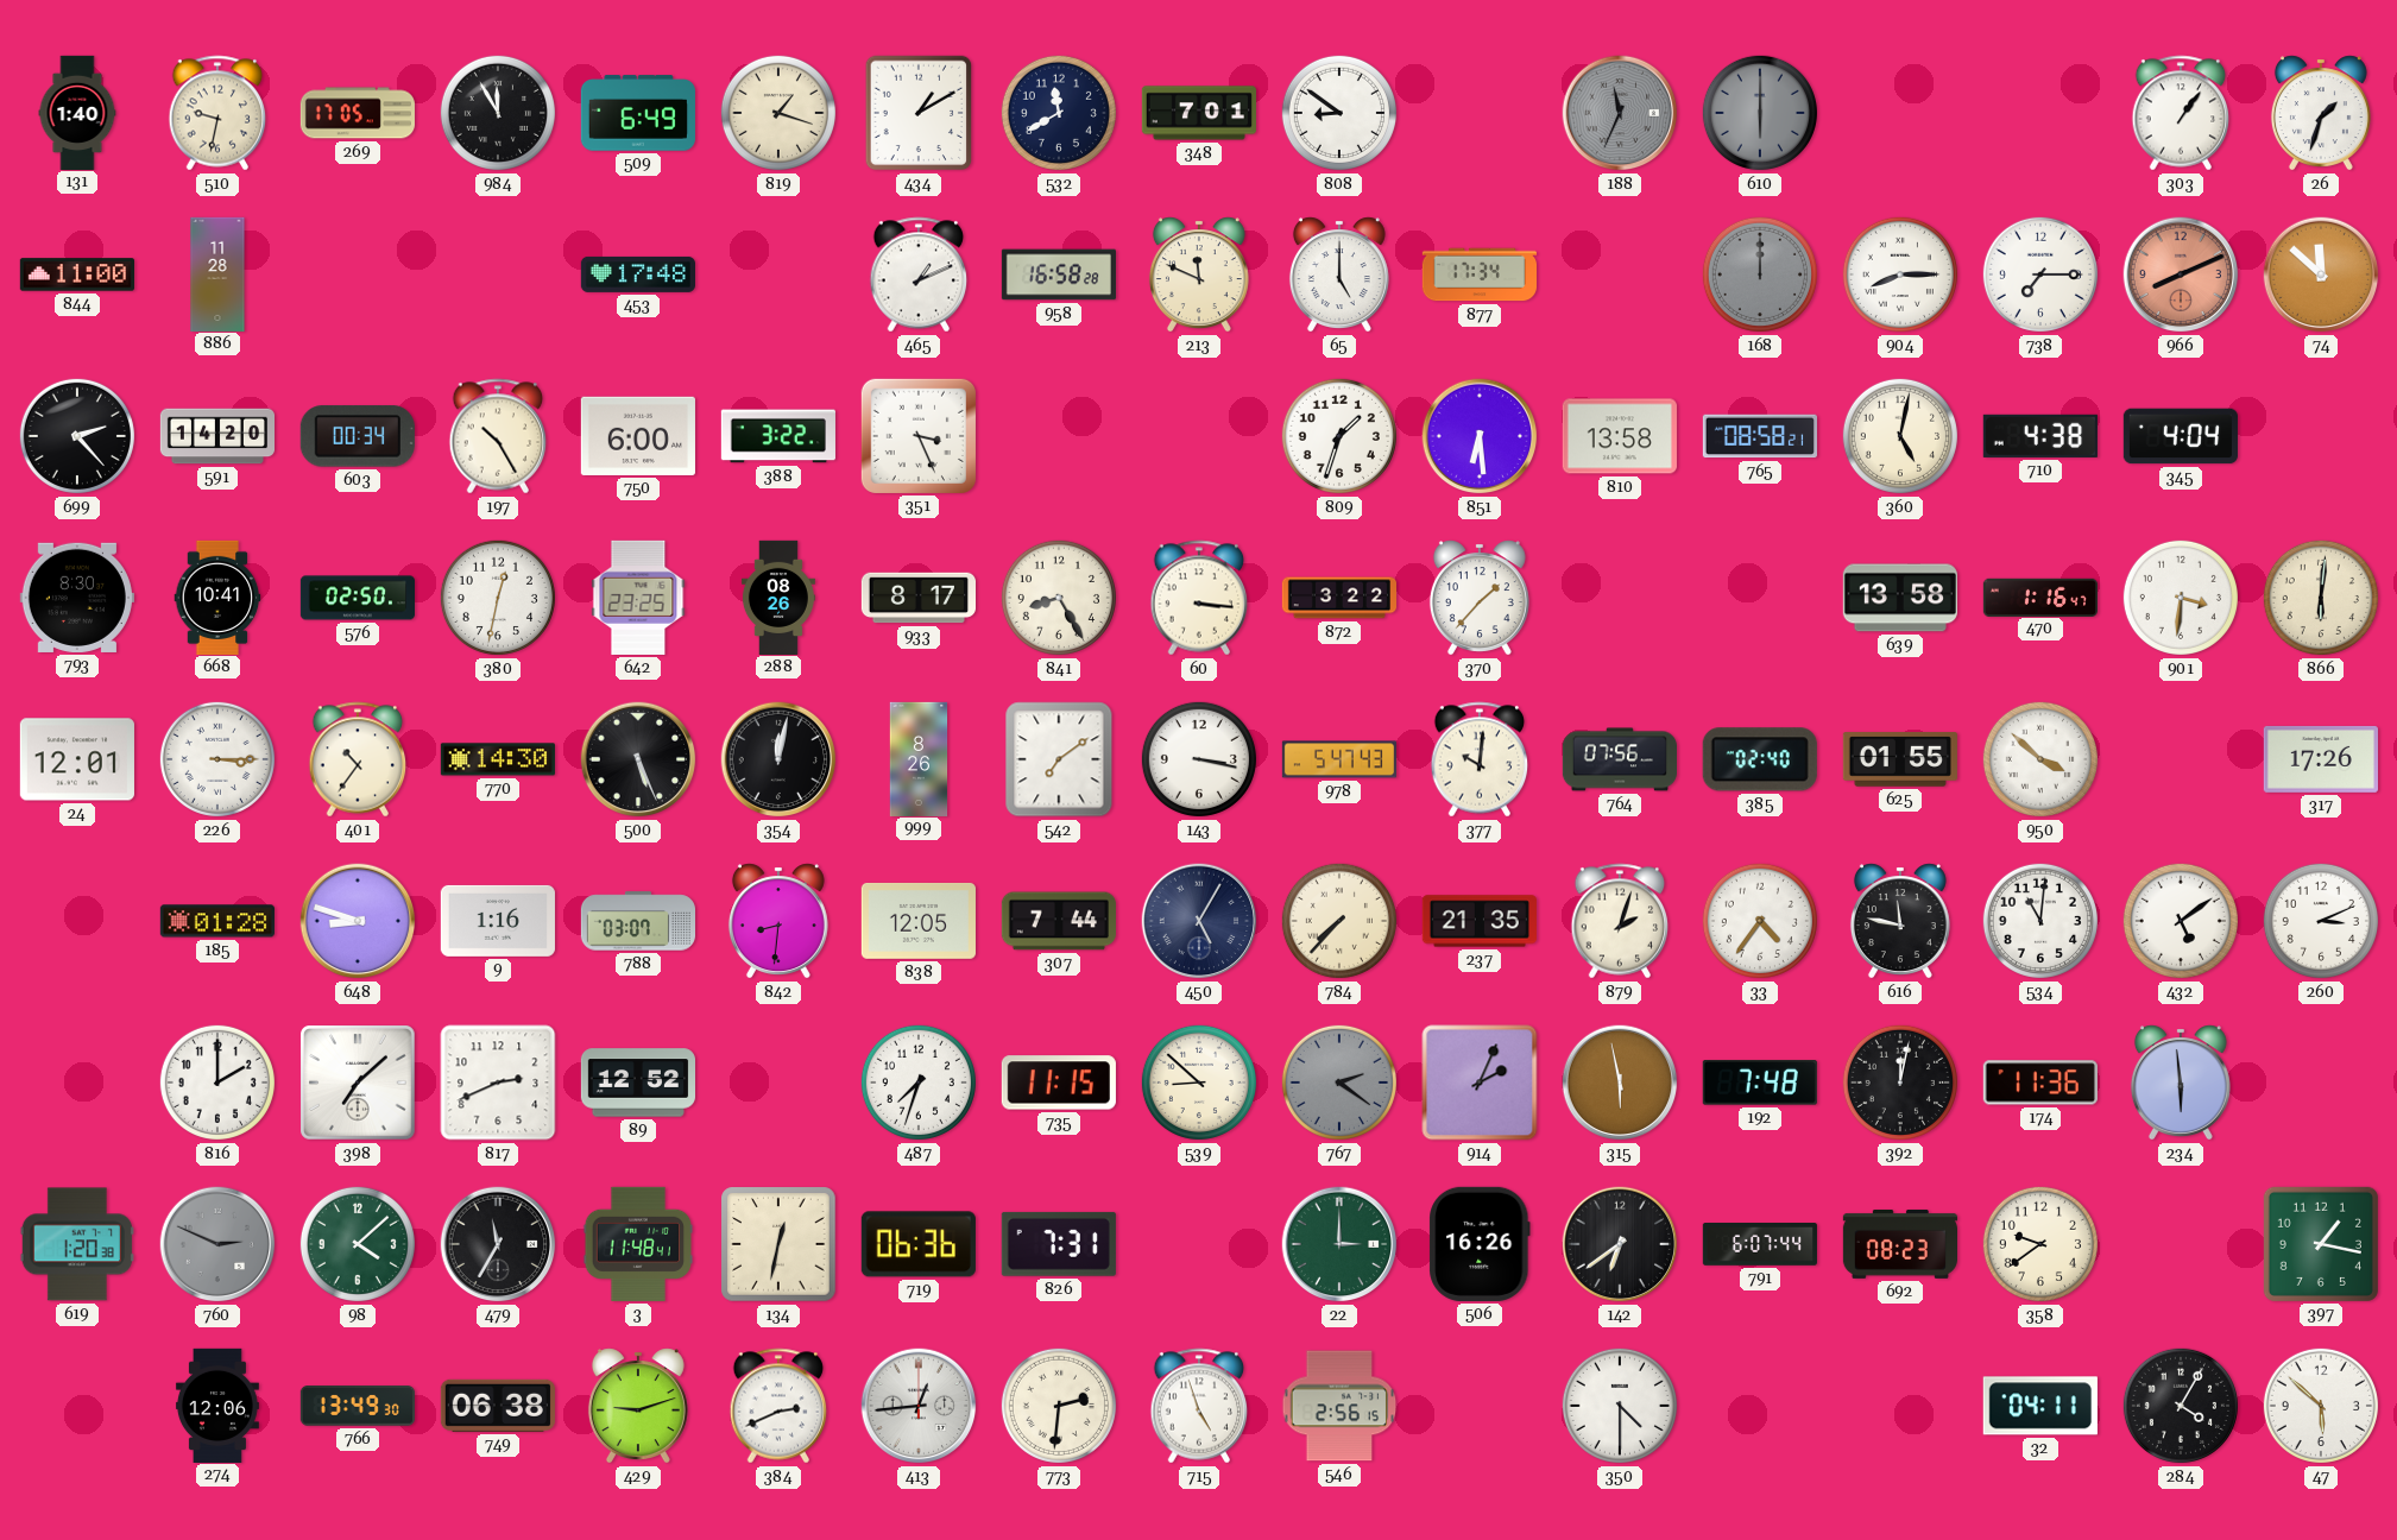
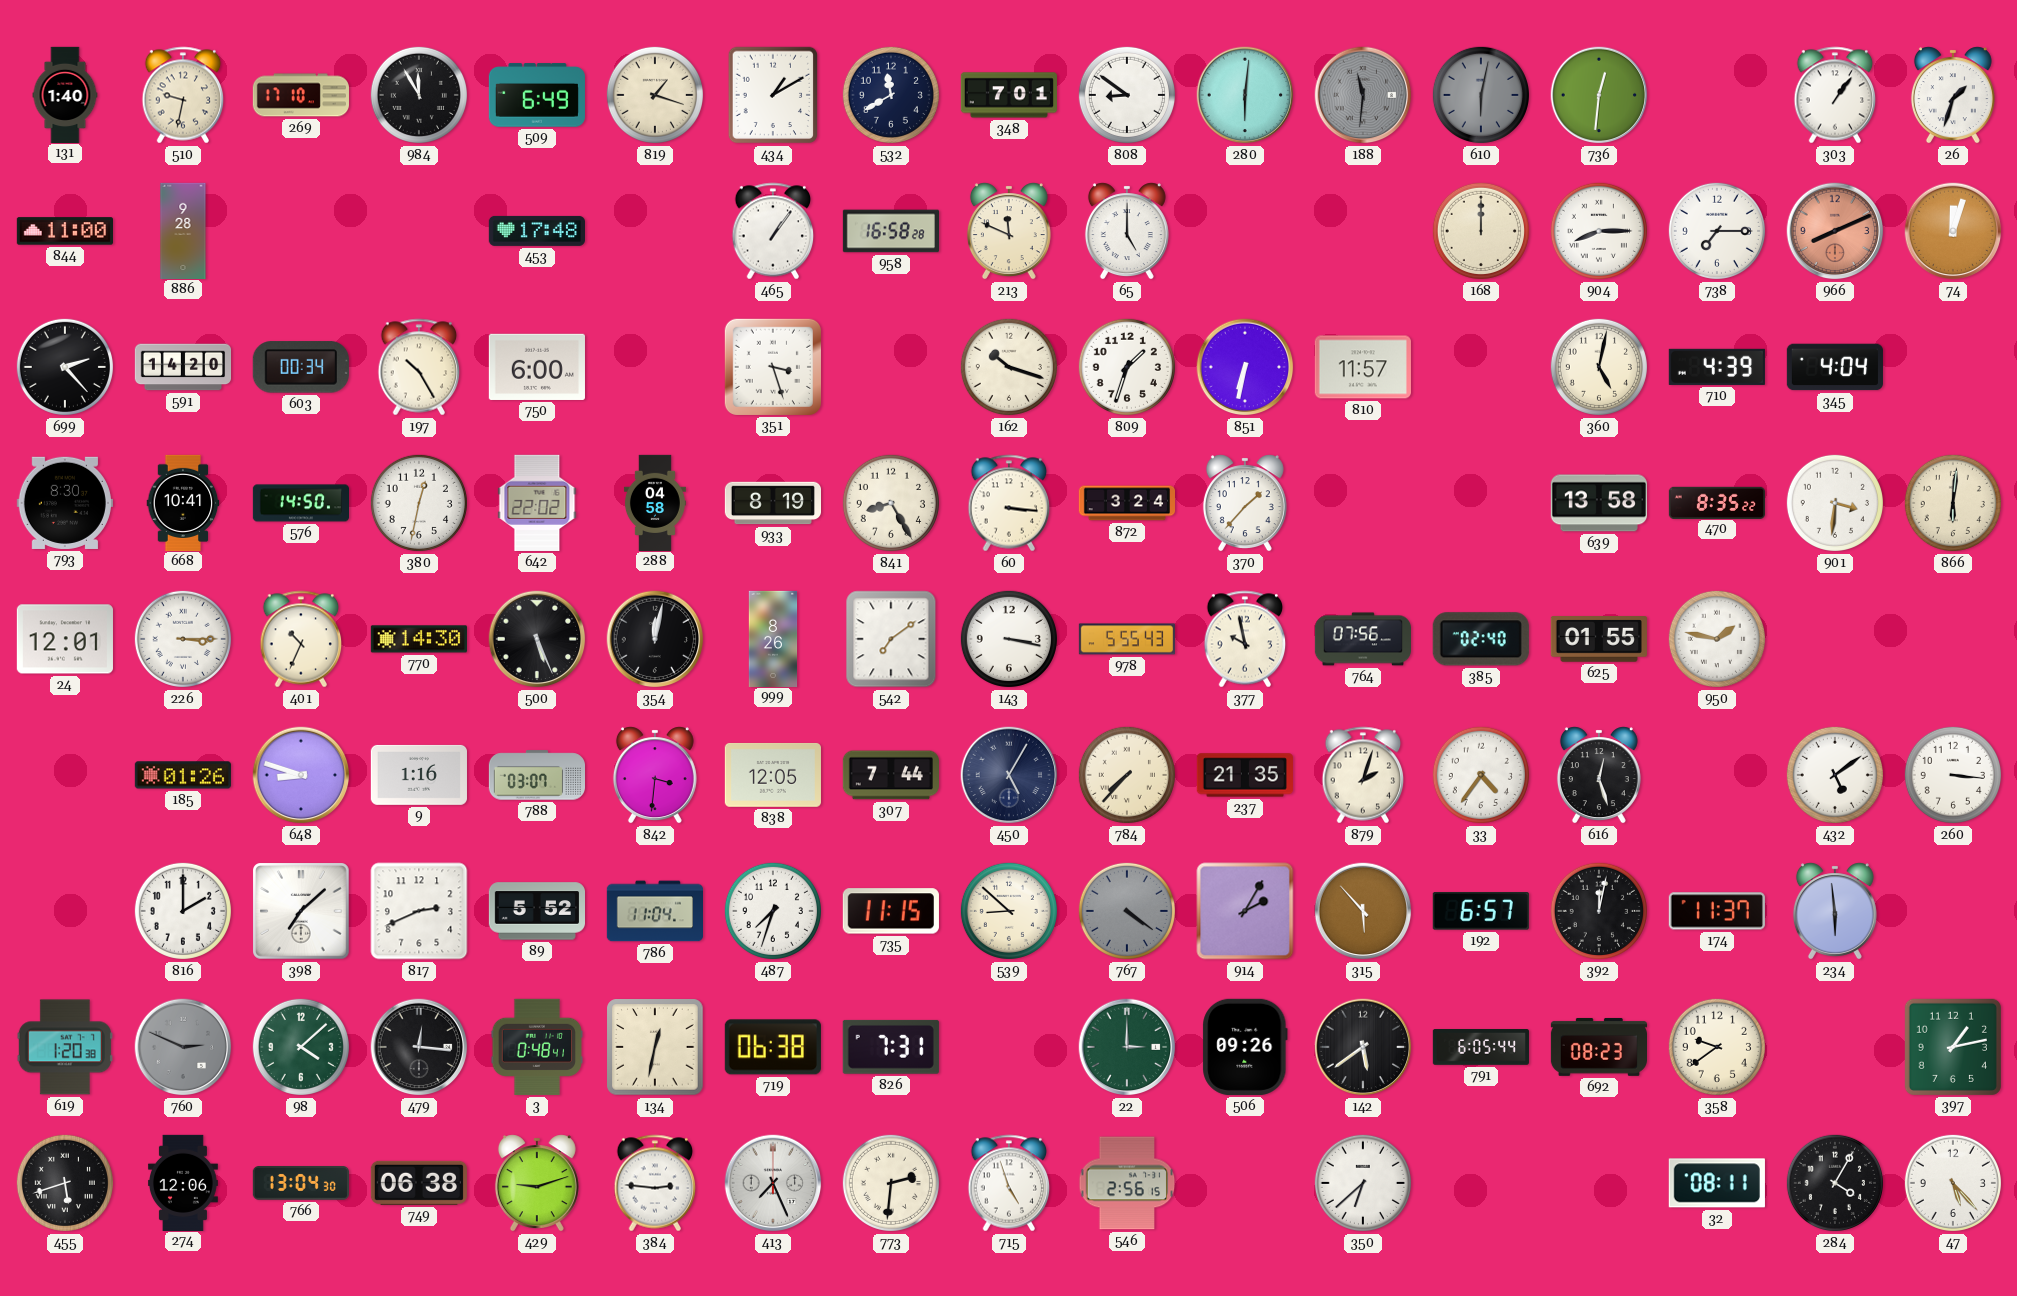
269: 17:05 -> 17:10 (300, 95)
280: none -> 6:01 (1245, 95)
188: 11:34 -> 11:31 (1363, 95)
610: 6:00 -> 6:02 (1481, 95)
736: none -> 12:31 (1599, 95)
886: 11:28 -> 9:28 (183, 230)
465: 1:11 -> 1:06 (773, 231)
877: 17:34 -> none (1478, 274)
168 dial: grey -> cream (1481, 231)
74: 11:52 -> 12:03 (1953, 231)
388: 3:22 -> none (778, 436)
351: 3:26 -> 3:27 (773, 367)
162: none -> 10:18 (1009, 367)
851: 6:29 -> 6:32 (1245, 367)
810: 13:58 -> 11:57 (1363, 367)
765: 08:58 -> none (1759, 436)
710: 4:38 -> 4:39 (1717, 367)
576: 02:50 -> 14:50 (300, 503)
642: 23:25 -> 22:02 (537, 503)
288: 08:26 -> 04:58 (655, 502)
933: 8:17 -> 8:19 (772, 503)
872: 3:22 -> 3:24 (1126, 503)
470: 1:16 -> 8:35 (1716, 502)
401: 10:36 -> 10:34 (301, 639)
978: 5:47 -> 5:55 (1126, 639)
377: 10:01 -> 9:58 (1245, 639)
950: 3:52 -> 1:47 (1717, 639)
317: 17:26 -> none (2321, 759)
185: 01:28 -> 01:26 (183, 775)
842: 8:31 -> 3:31 (655, 775)
616: 11:47 -> 12:27 (1599, 775)
534: 11:01 -> none (2040, 921)
260: 3:11 -> 3:16 (1953, 775)
89: 12:52 -> 5:52 (536, 911)
786: none -> 11:04 (654, 911)
767: 2:21 -> 4:21 (1127, 911)
914: 2:04 -> 2:05 (1245, 911)
315: 5:58 -> 5:53 (1363, 911)
192: 7:48 -> 6:57 (1481, 912)
174: 11:36 -> 11:37 (1717, 911)
479: 11:35 -> 12:16 (419, 1047)
3: 11:48 -> 0:48 (537, 1047)
719: 06:36 -> 06:38 (773, 1047)
506: 16:26 -> 09:26 (1245, 1047)
142: 6:39 -> 5:39 (1363, 1047)
791: 6:07 -> 6:05 (1481, 1048)
397: 1:17 -> 1:13 (1953, 1047)
455: none -> 5:42 (65, 1183)
766: 13:49 -> 13:04 (301, 1183)
384: 2:41 -> 2:46 (655, 1183)
413: 12:44 -> 7:26 (773, 1183)
350: 4:30 -> 6:38 (1363, 1183)
32: 04:11 -> 08:11 (1717, 1183)
47: 5:52 -> 5:23 (1953, 1183)
